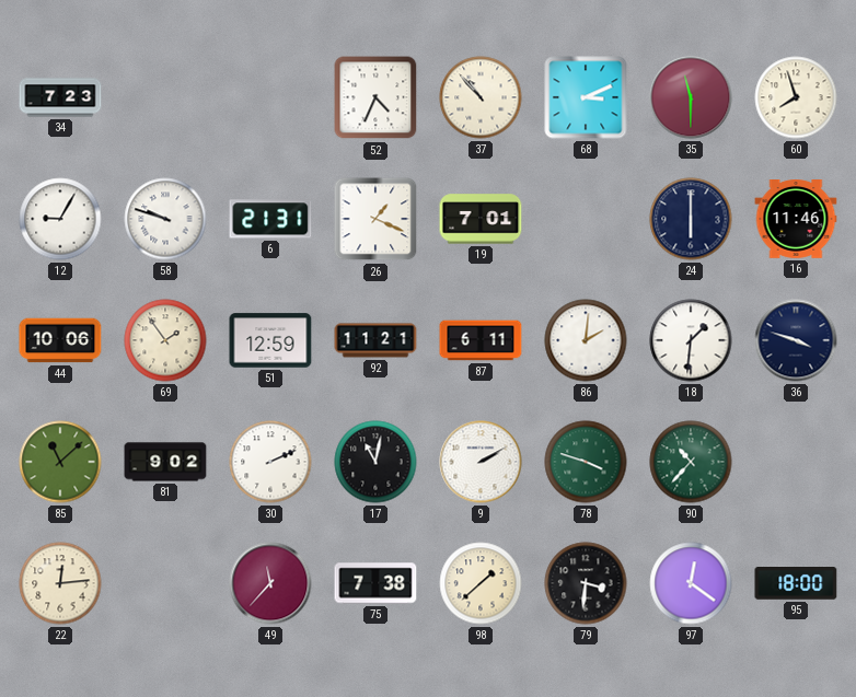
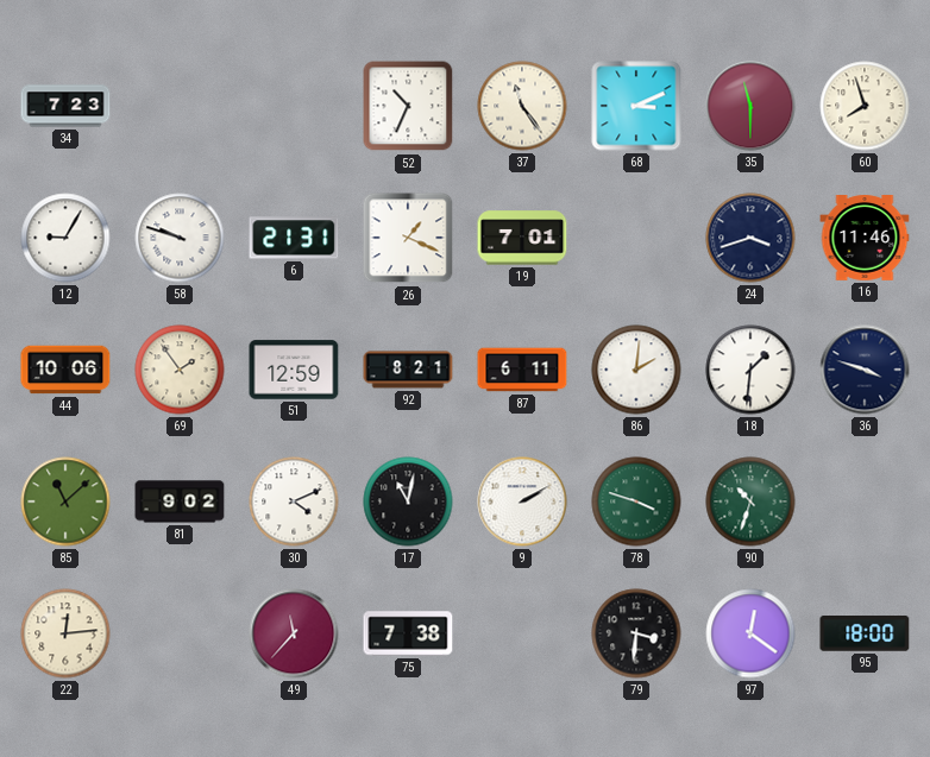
52: 4:34 -> 10:34 (408, 106)
37: 10:53 -> 11:24 (522, 106)
24: 6:00 -> 3:42 (750, 238)
92: 11:21 -> 8:21 (408, 370)
30: 2:11 -> 4:11 (294, 501)
90: 10:37 -> 10:33 (750, 501)
98: 1:38 -> none (481, 583)
